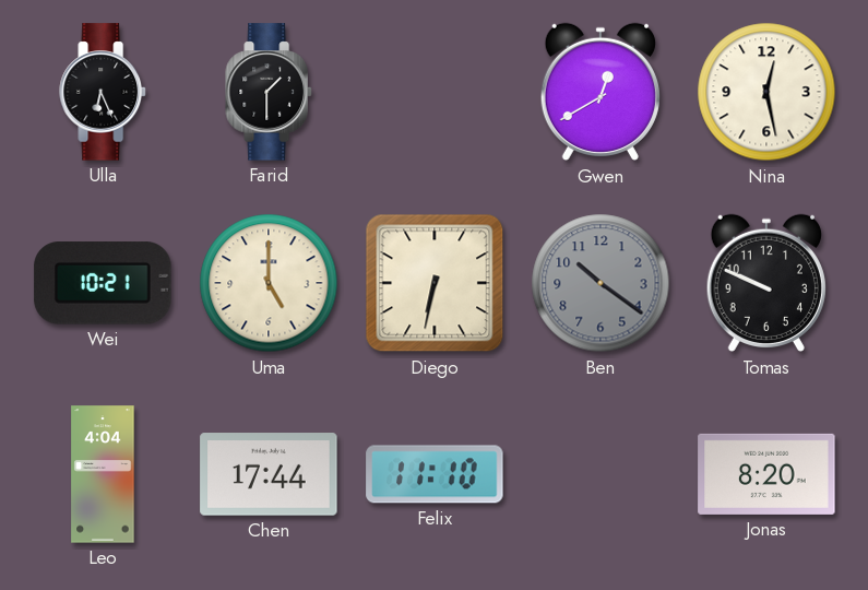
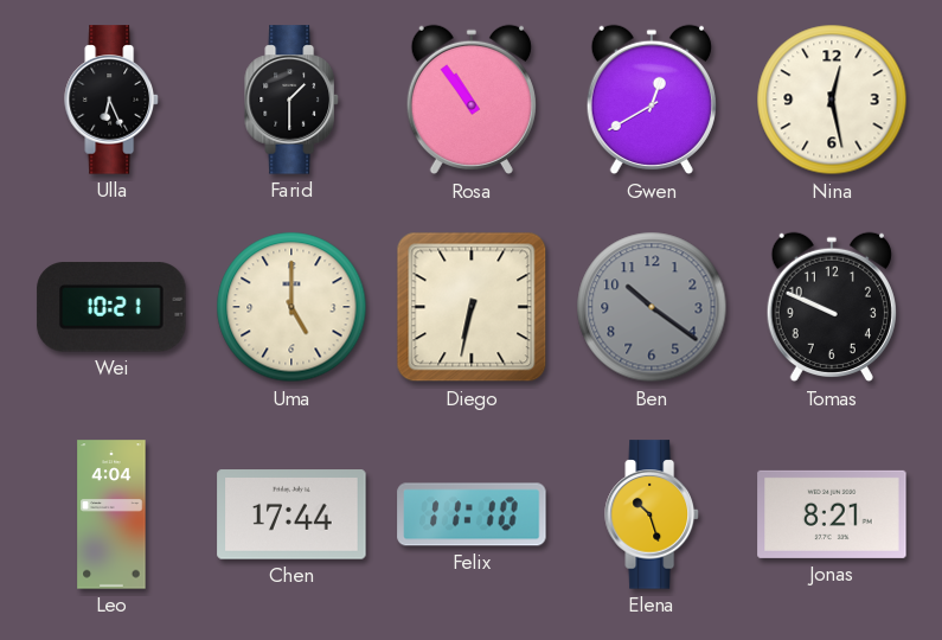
Rosa: none -> 10:54 (472, 100)
Elena: none -> 10:27 (652, 514)
Jonas: 8:20 -> 8:21 (832, 514)
